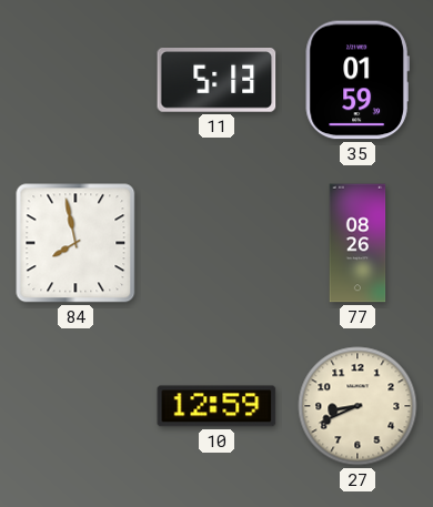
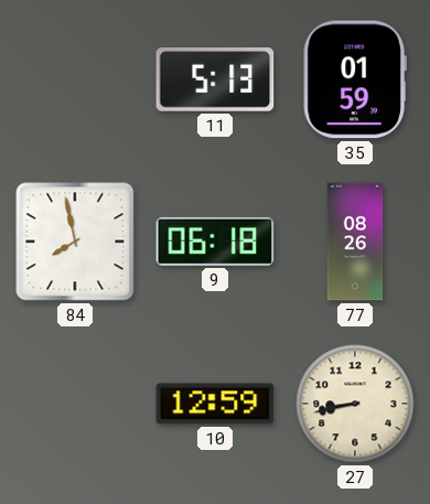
9: none -> 06:18 (215, 242)
27: 8:41 -> 8:43 (355, 404)
